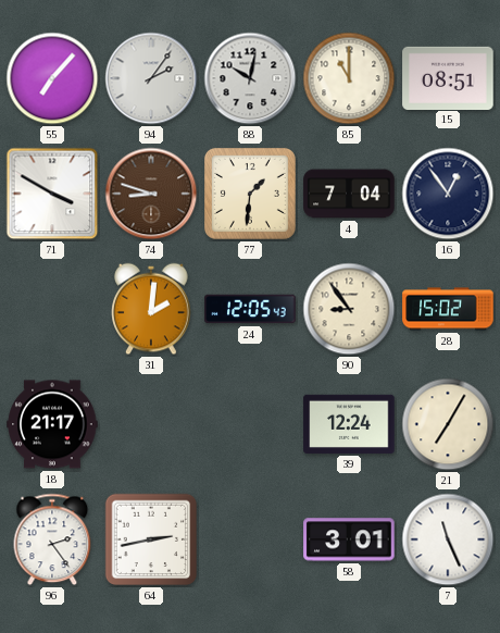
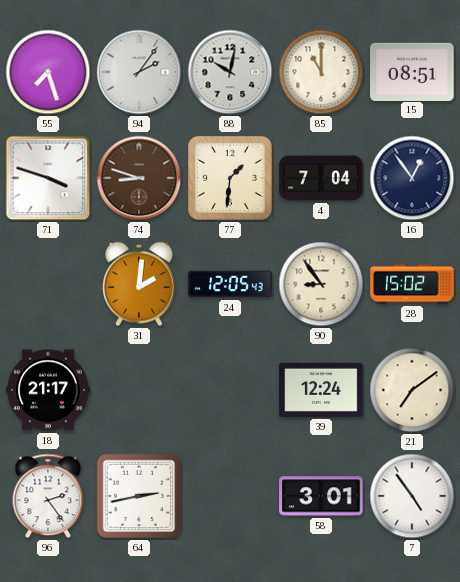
55: 7:07 -> 7:27 (48, 72)
71: 3:50 -> 3:48 (48, 178)
21: 7:05 -> 7:09 (412, 390)
7: 11:26 -> 4:54 (412, 496)
